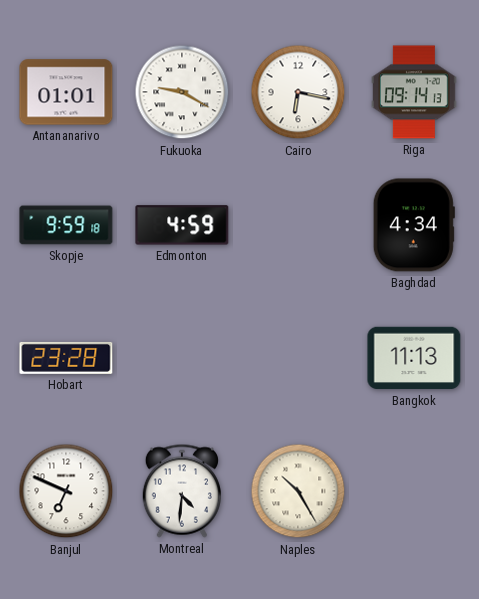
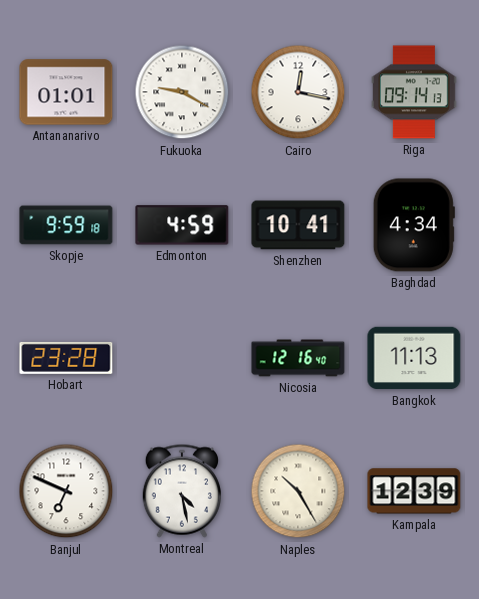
Cairo: 6:17 -> 12:17 (298, 92)
Shenzhen: none -> 10:41 (298, 225)
Nicosia: none -> 12:16 (298, 358)
Montreal: 4:31 -> 4:28 (182, 491)
Kampala: none -> 12:39 (414, 491)
